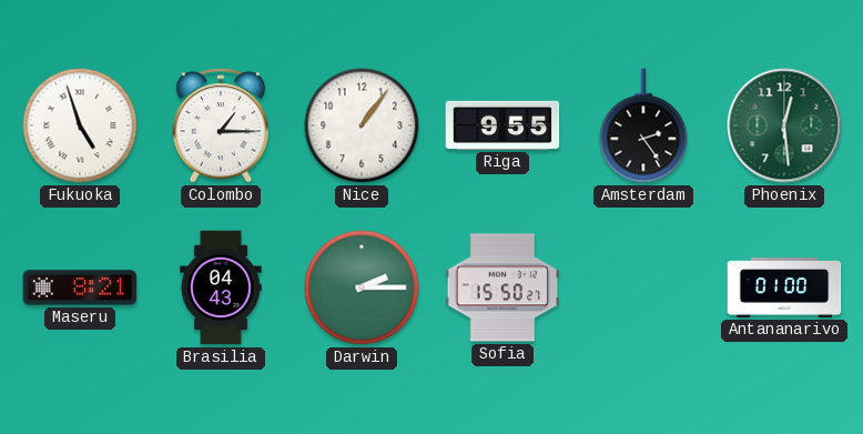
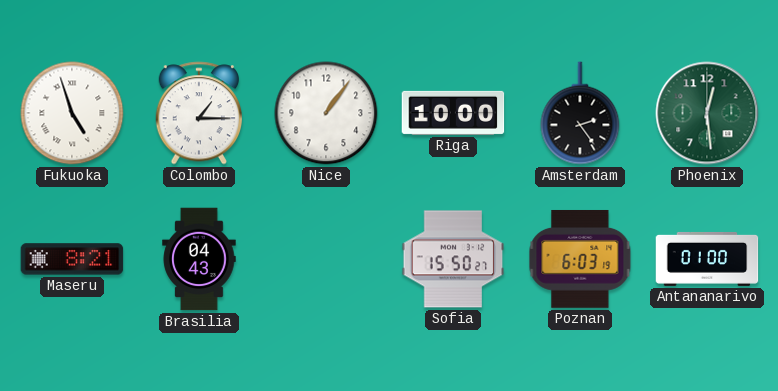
Riga: 9:55 -> 10:00 (453, 113)
Darwin: 2:15 -> none (362, 287)
Poznan: none -> 6:03 (580, 259)
